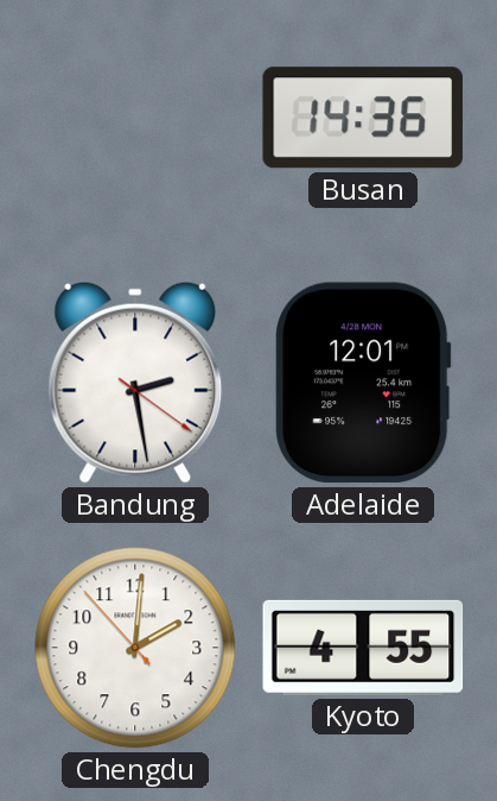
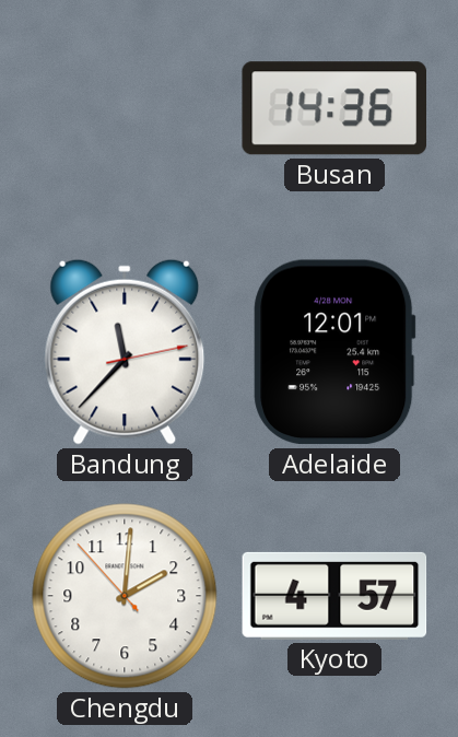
Bandung: 2:28 -> 11:37 (125, 352)
Kyoto: 4:55 -> 4:57 (334, 596)
